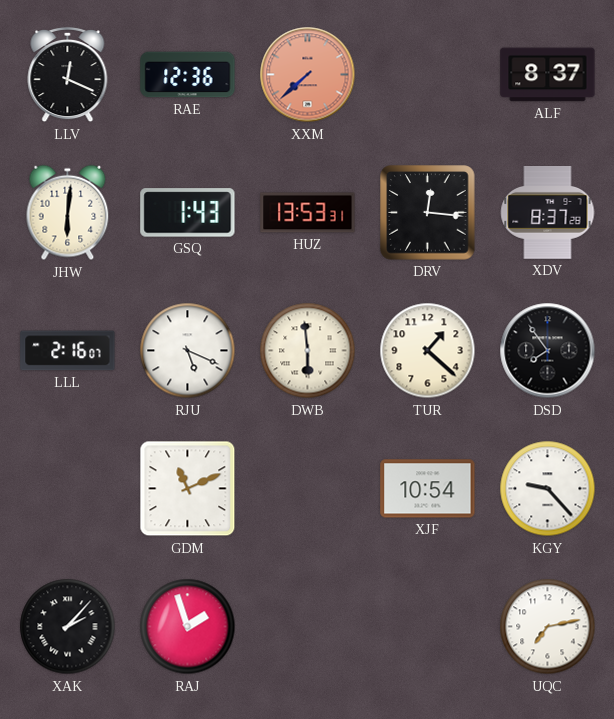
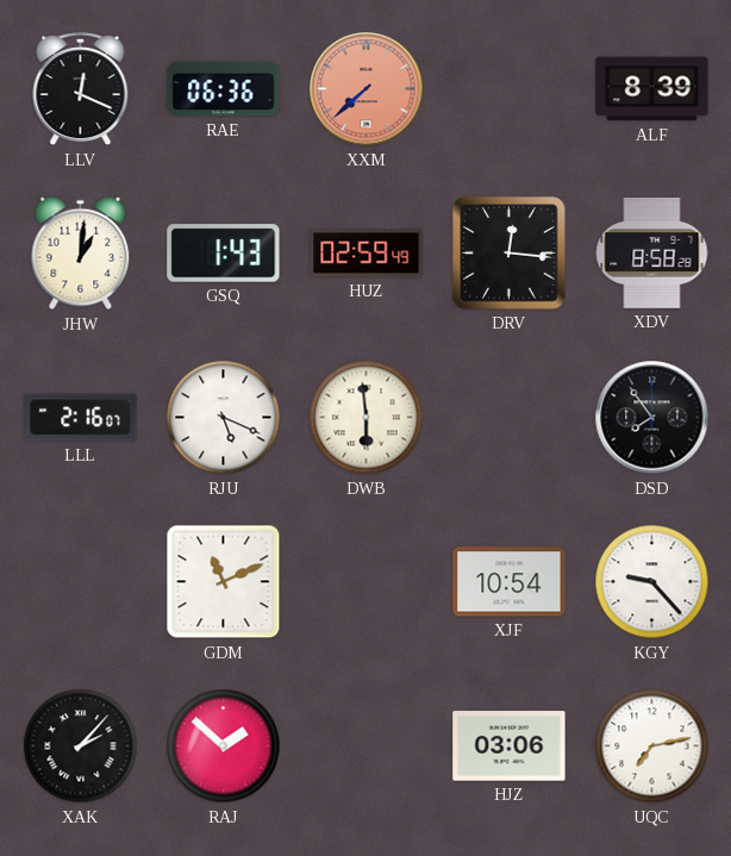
RAE: 12:36 -> 06:36 (224, 89)
ALF: 8:37 -> 8:39 (652, 89)
JHW: 6:01 -> 1:01 (81, 254)
HUZ: 13:53 -> 02:59 (367, 254)
XDV: 8:37 -> 8:58 (652, 254)
TUR: 1:22 -> none (428, 351)
RAJ: 1:57 -> 1:52 (224, 746)
HJZ: none -> 03:06 (510, 746)
